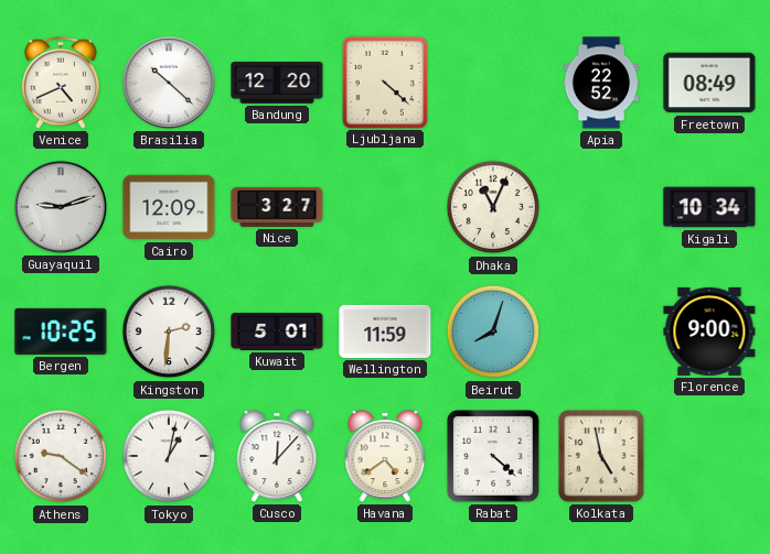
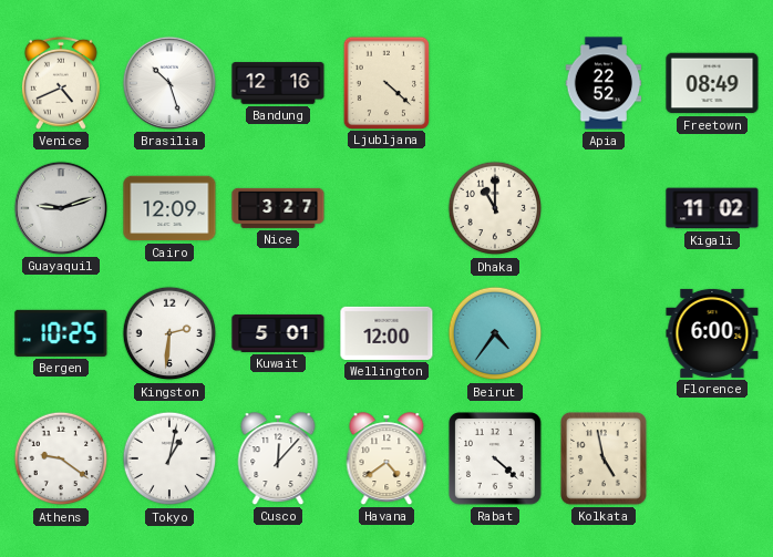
Brasilia: 10:22 -> 10:27 (169, 83)
Bandung: 12:20 -> 12:16 (278, 83)
Dhaka: 11:04 -> 11:00 (495, 208)
Kigali: 10:34 -> 11:02 (712, 208)
Wellington: 11:59 -> 12:00 (386, 333)
Beirut: 8:03 -> 4:36 (495, 333)
Florence: 9:00 -> 6:00 (712, 333)
